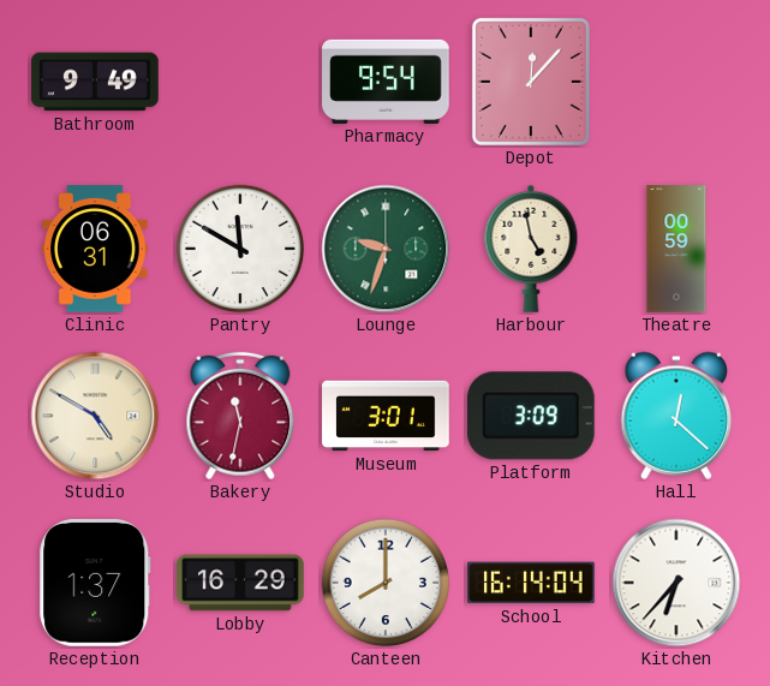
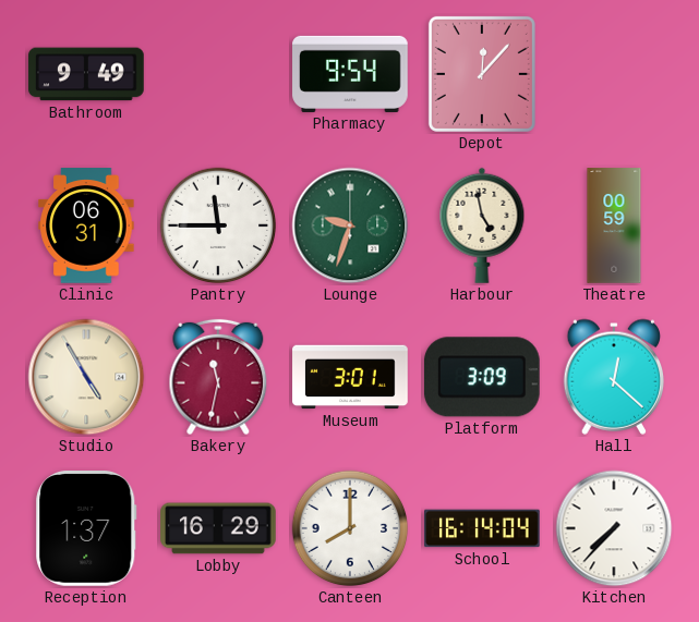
Pantry: 11:50 -> 11:45 (218, 225)
Studio: 4:50 -> 4:55 (86, 377)
Kitchen: 6:37 -> 7:37 (614, 528)
